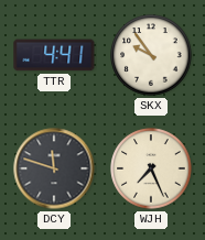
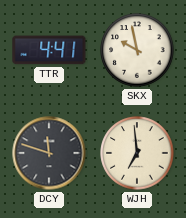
SKX: 9:54 -> 9:58 (137, 50)
WJH: 7:26 -> 6:59 (137, 153)
